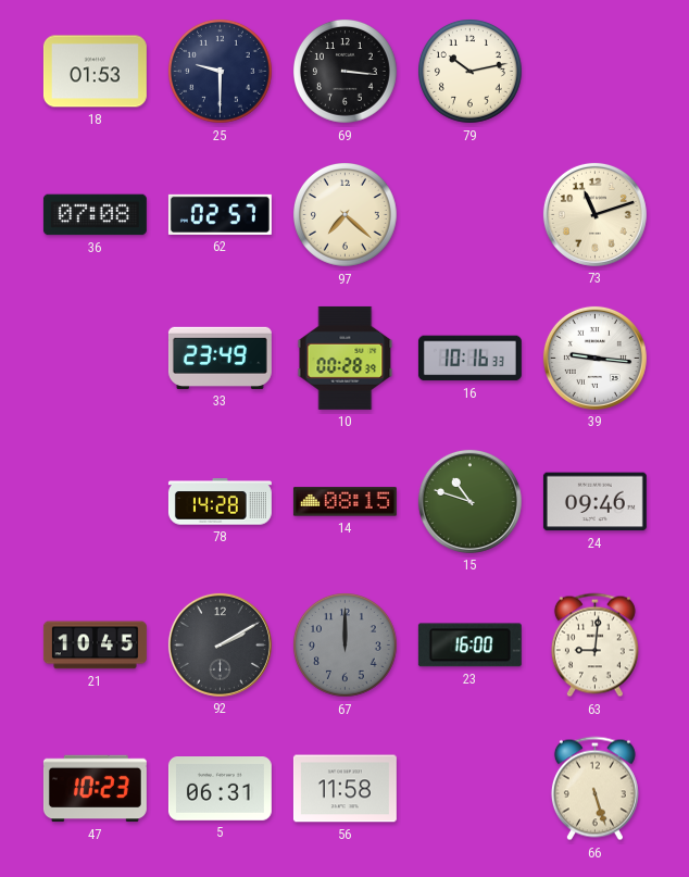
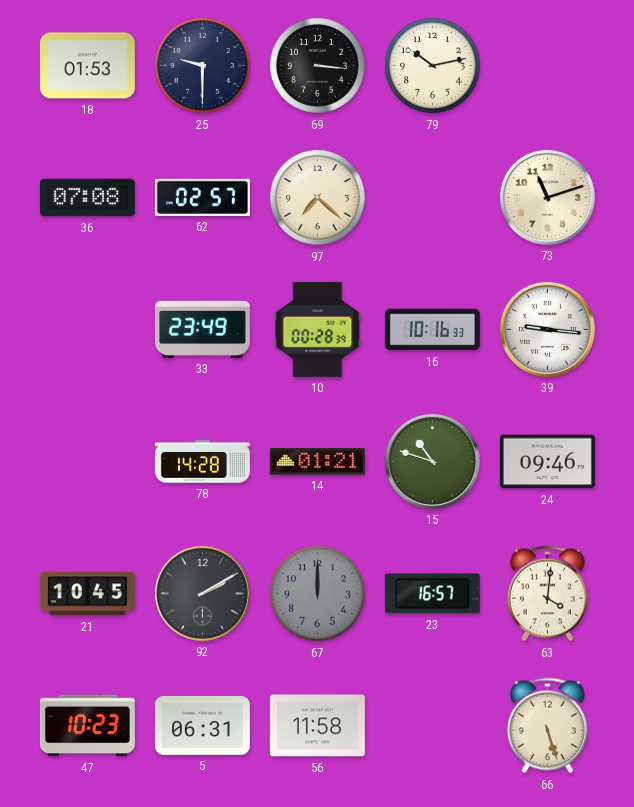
14: 08:15 -> 01:21 (317, 462)
23: 16:00 -> 16:57 (432, 594)
63: 9:01 -> 4:01 (547, 594)
